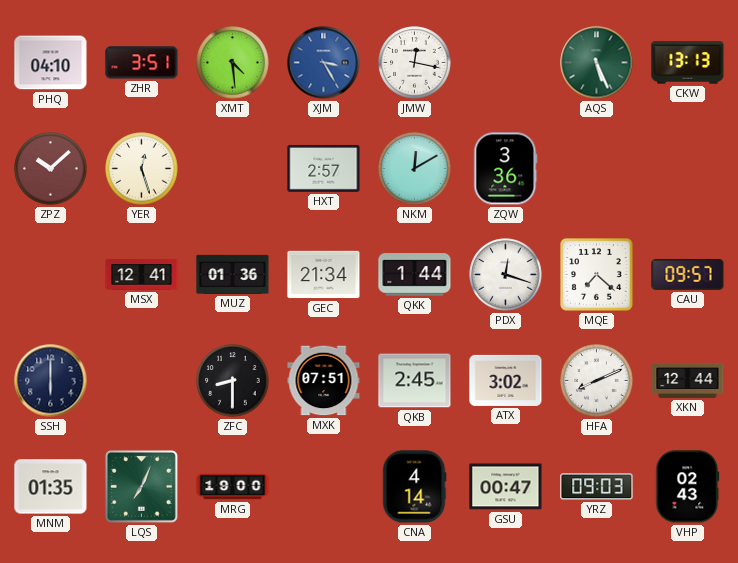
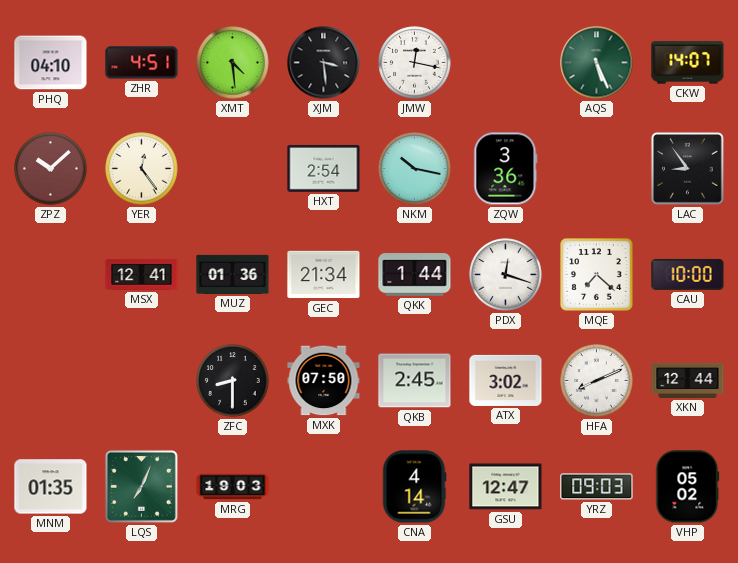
ZHR: 3:51 -> 4:51 (142, 63)
XJM: 3:25 -> 3:29 (324, 63)
XJM dial: blue -> black (324, 63)
CKW: 13:13 -> 14:07 (688, 63)
YER: 12:27 -> 12:24 (142, 169)
HXT: 2:57 -> 2:54 (324, 168)
NKM: 12:10 -> 10:17 (415, 169)
LAC: none -> 8:54 (687, 168)
CAU: 09:57 -> 10:00 (688, 274)
SSH: 6:00 -> none (51, 381)
MXK: 07:51 -> 07:50 (324, 381)
MRG: 19:00 -> 19:03 (233, 487)
GSU: 00:47 -> 12:47 (506, 487)
VHP: 02:43 -> 05:02 (688, 487)
